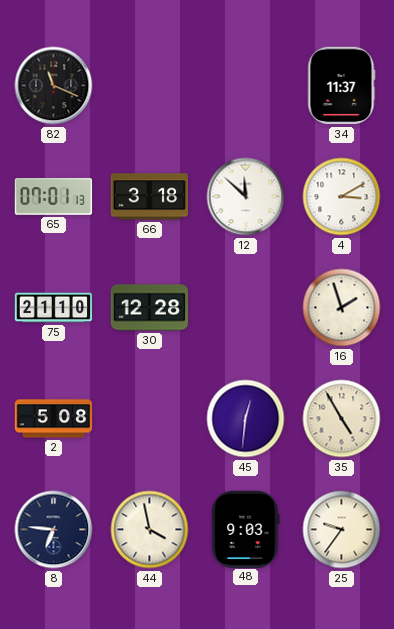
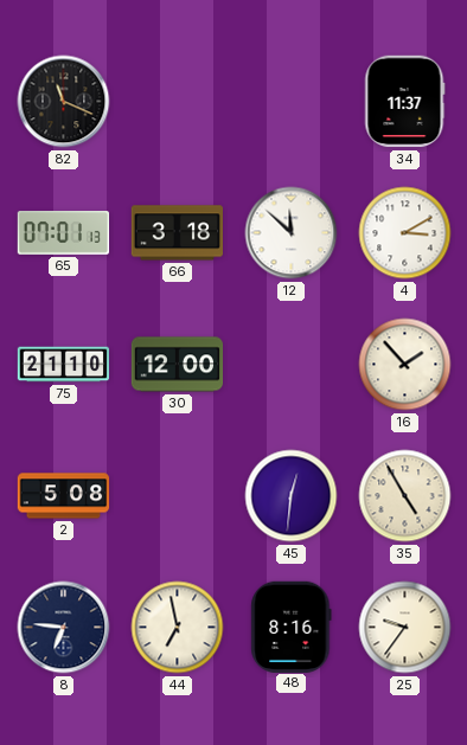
30: 12:28 -> 12:00 (178, 365)
16: 1:57 -> 1:53 (405, 365)
44: 3:58 -> 6:58 (178, 628)
48: 9:03 -> 8:16 (292, 627)
